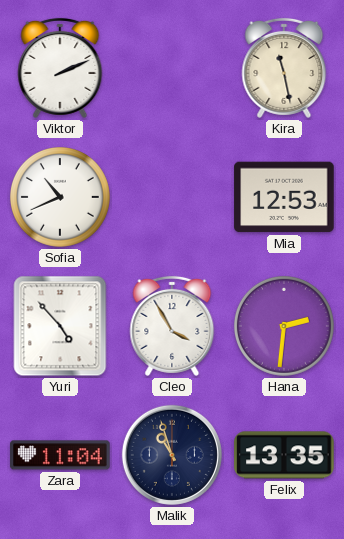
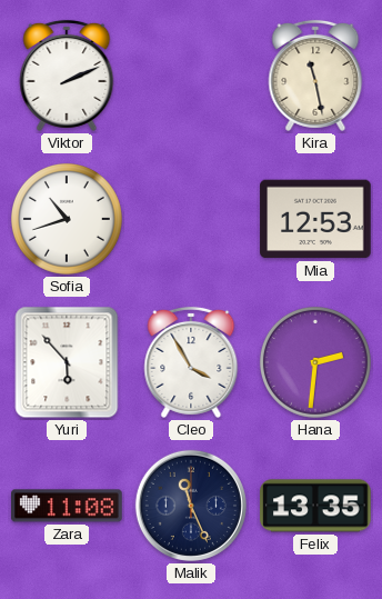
Sofia: 10:41 -> 10:42 (67, 219)
Yuri: 4:53 -> 5:53 (67, 362)
Zara: 11:04 -> 11:08 (67, 506)
Malik: 10:57 -> 11:26 (191, 506)
